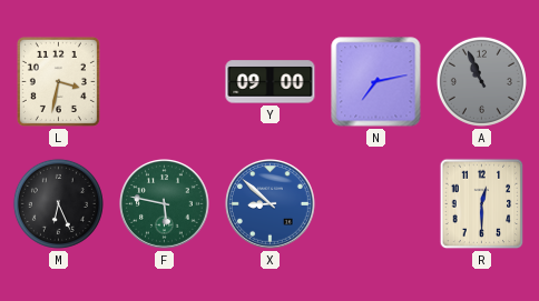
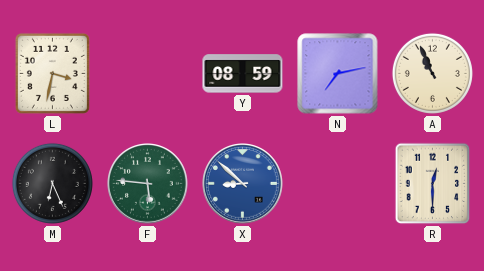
Y: 09:00 -> 08:59 (243, 74)
A dial: grey -> cream (432, 73)
F: 5:47 -> 5:46 (148, 184)
